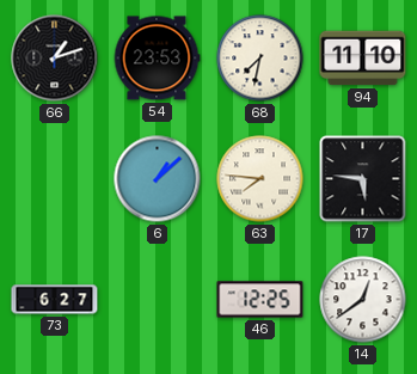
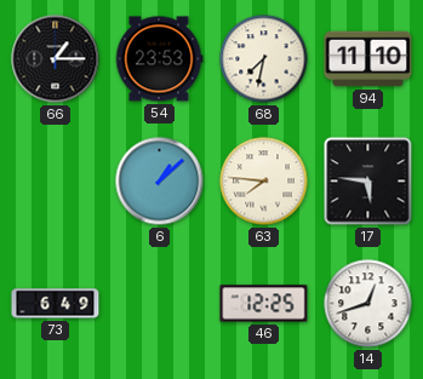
66: 1:12 -> 1:15 (56, 59)
73: 6:27 -> 6:49 (56, 304)
14: 12:39 -> 12:42 (368, 304)
